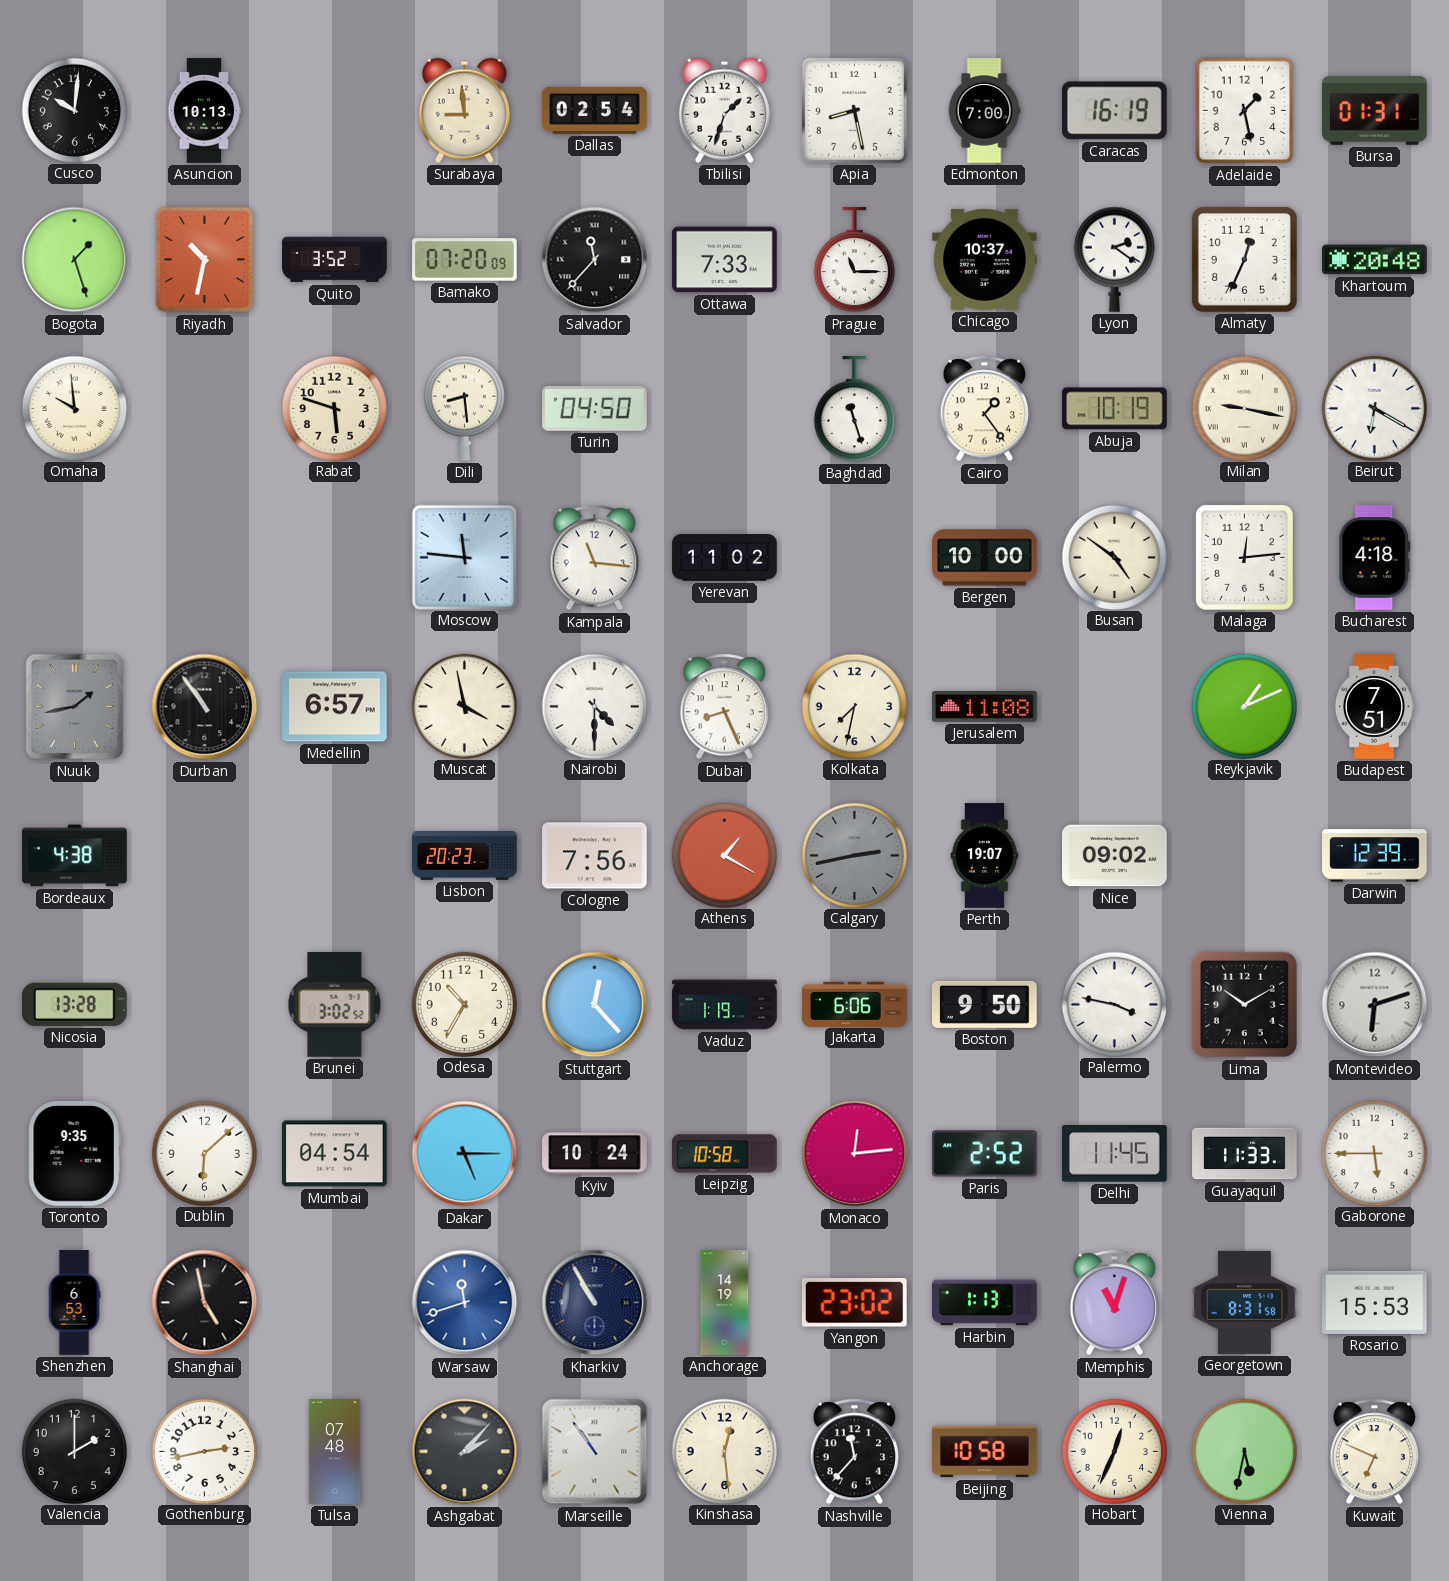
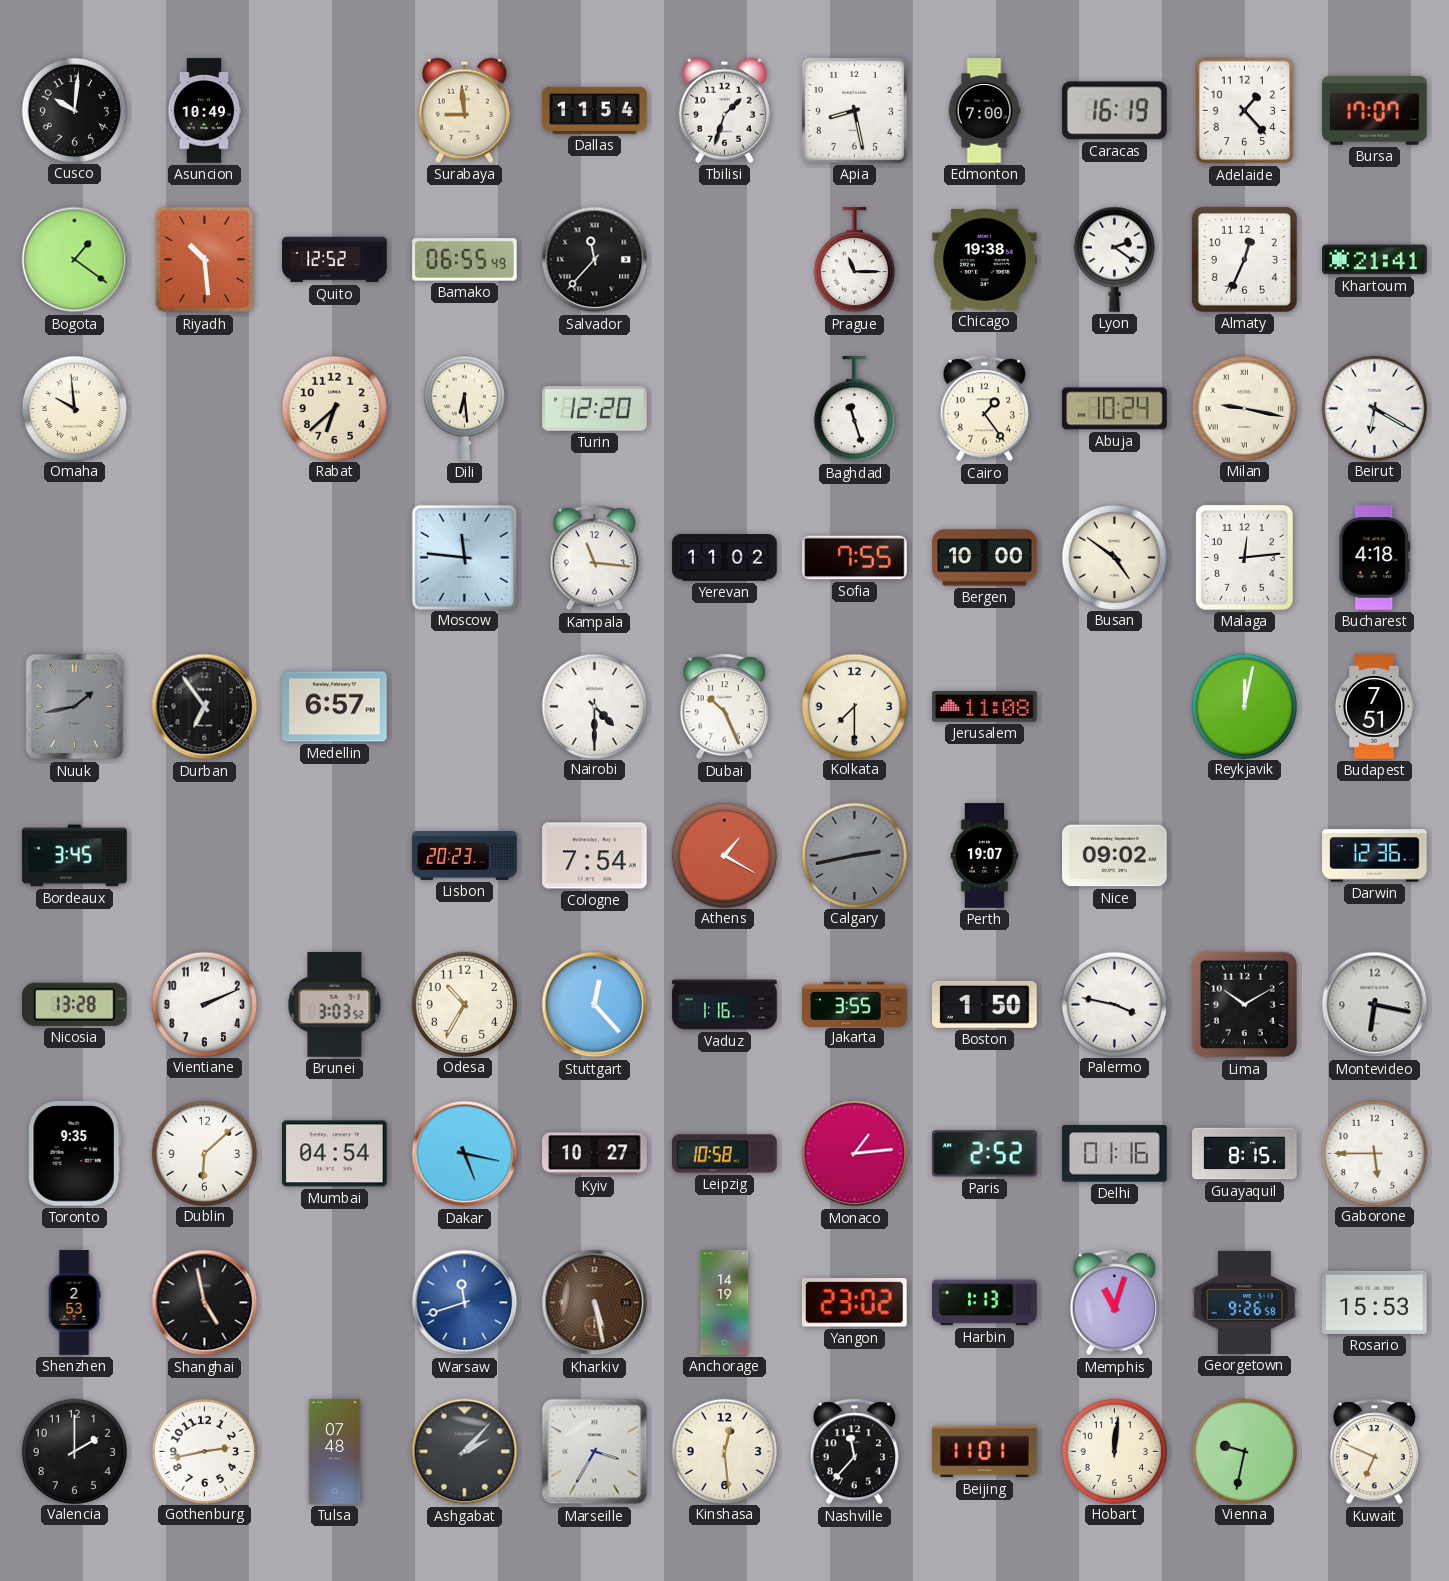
Asuncion: 10:13 -> 10:49 (204, 111)
Dallas: 02:54 -> 11:54 (595, 110)
Adelaide: 1:28 -> 1:23 (1245, 111)
Bursa: 01:31 -> 17:07 (1375, 110)
Bogota: 1:27 -> 1:21 (75, 260)
Riyadh: 10:32 -> 10:29 (205, 260)
Quito: 3:52 -> 12:52 (335, 260)
Bamako: 07:20 -> 06:55 (465, 260)
Ottawa: 7:33 -> none (725, 260)
Chicago: 10:37 -> 19:38 (985, 259)
Khartoum: 20:48 -> 21:41 (1375, 260)
Rabat: 5:48 -> 6:38 (334, 408)
Dili: 8:29 -> 6:29 (464, 408)
Turin: 04:50 -> 12:20 (595, 409)
Abuja: 10:19 -> 10:24 (1115, 409)
Sofia: none -> 7:55 (855, 558)
Durban: 10:54 -> 6:54 (205, 707)
Muscat: 3:58 -> none (464, 706)
Dubai: 8:26 -> 10:26 (724, 707)
Kolkata: 7:32 -> 7:30 (854, 706)
Reykjavik: 1:11 -> 12:02 (1244, 706)
Bordeaux: 4:38 -> 3:45 (75, 856)
Cologne: 7:56 -> 7:54 (595, 856)
Darwin: 12:39 -> 12:36 (1375, 856)
Vientiane: none -> 2:11 (204, 1004)
Brunei: 3:02 -> 3:03 (335, 1005)
Vaduz: 1:19 -> 1:16 (725, 1005)
Jakarta: 6:06 -> 3:55 (855, 1004)
Boston: 9:50 -> 1:50 (985, 1004)
Montevideo: 6:12 -> 6:17 (1375, 1005)
Dakar: 5:15 -> 5:17 (465, 1154)
Kyiv: 10:24 -> 10:27 (595, 1154)
Monaco: 12:14 -> 1:14 (855, 1154)
Delhi: 11:45 -> 01:16 (1115, 1154)
Guayaquil: 11:33 -> 8:15 (1245, 1154)
Shenzhen: 6:53 -> 2:53 (74, 1303)
Kharkiv: 10:55 -> 5:28 (595, 1303)
Kharkiv dial: navy -> brown (595, 1303)
Georgetown: 8:31 -> 9:26 (1245, 1302)
Marseille: 10:54 -> 3:35 (595, 1452)
Beijing: 10:58 -> 11:01 (985, 1452)
Hobart: 12:34 -> 12:01 (1114, 1451)
Vienna: 5:32 -> 9:32 (1244, 1451)
